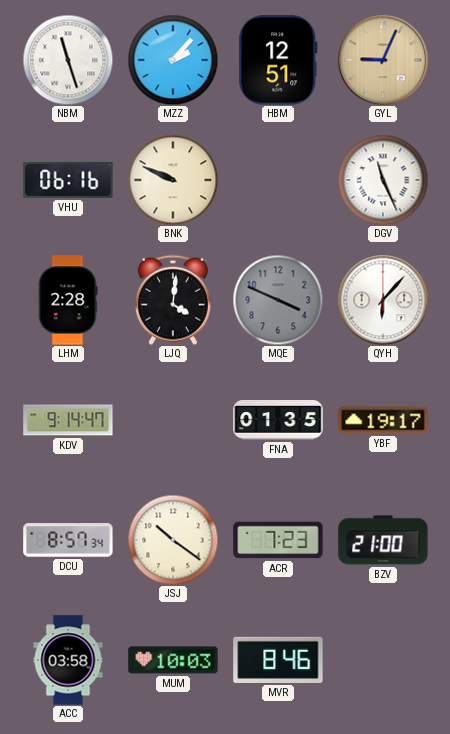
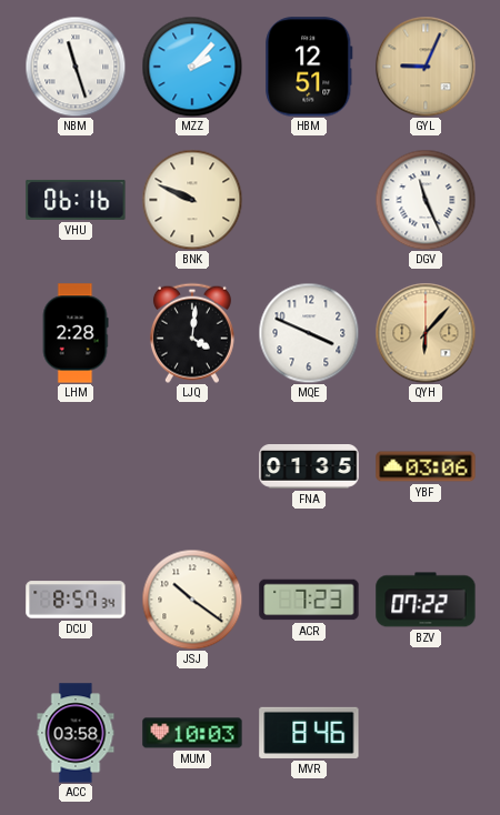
MQE dial: grey -> white (309, 333)
QYH dial: white -> champagne (426, 333)
KDV: 9:14 -> none (68, 420)
YBF: 19:17 -> 03:06 (426, 466)
BZV: 21:00 -> 07:22 (426, 600)
